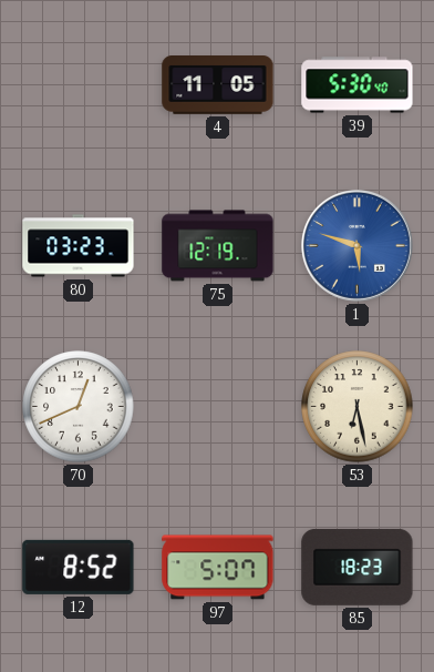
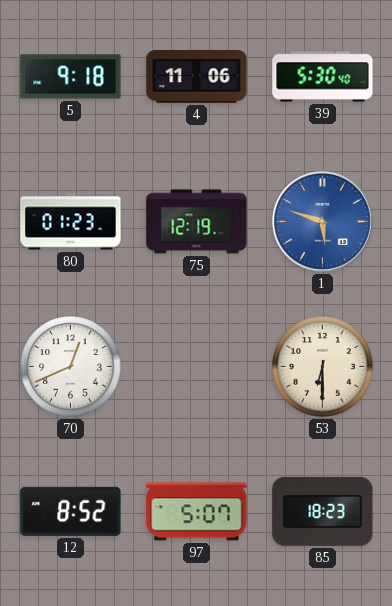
5: none -> 9:18 (71, 77)
4: 11:05 -> 11:06 (197, 77)
80: 03:23 -> 01:23 (71, 222)
53: 6:28 -> 6:30 (323, 367)
